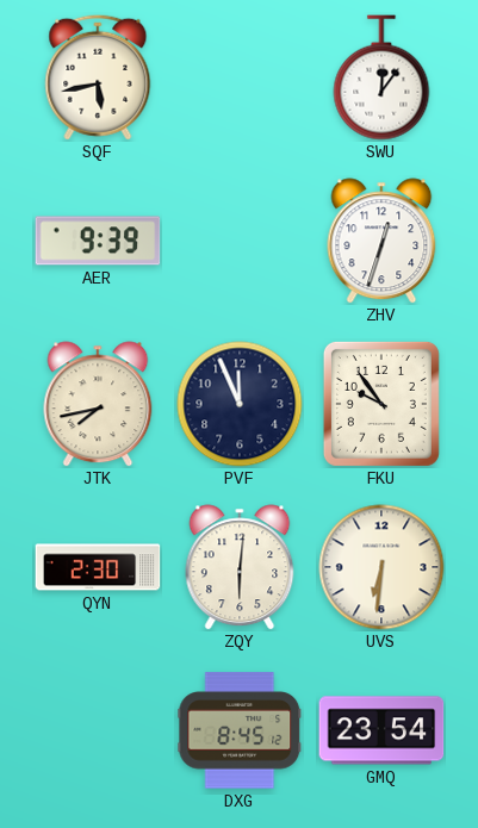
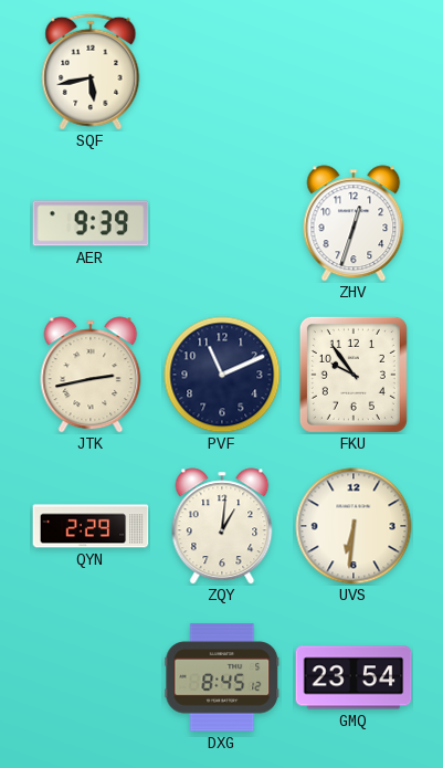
SWU: 12:06 -> none (381, 77)
JTK: 7:43 -> 2:43 (91, 375)
PVF: 11:56 -> 11:11 (222, 375)
QYN: 2:30 -> 2:29 (91, 526)
ZQY: 6:01 -> 1:01 (222, 526)
